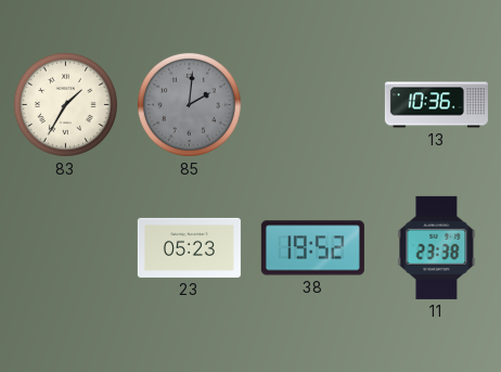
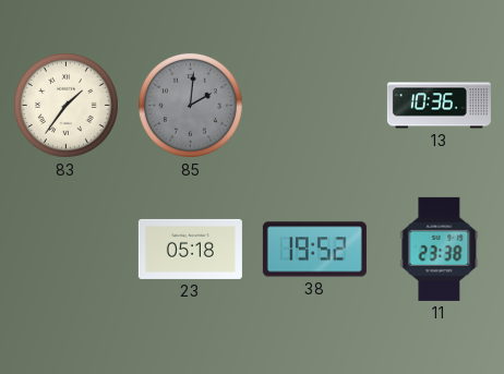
83: 1:35 -> 1:36 (65, 105)
23: 05:23 -> 05:18 (190, 249)
